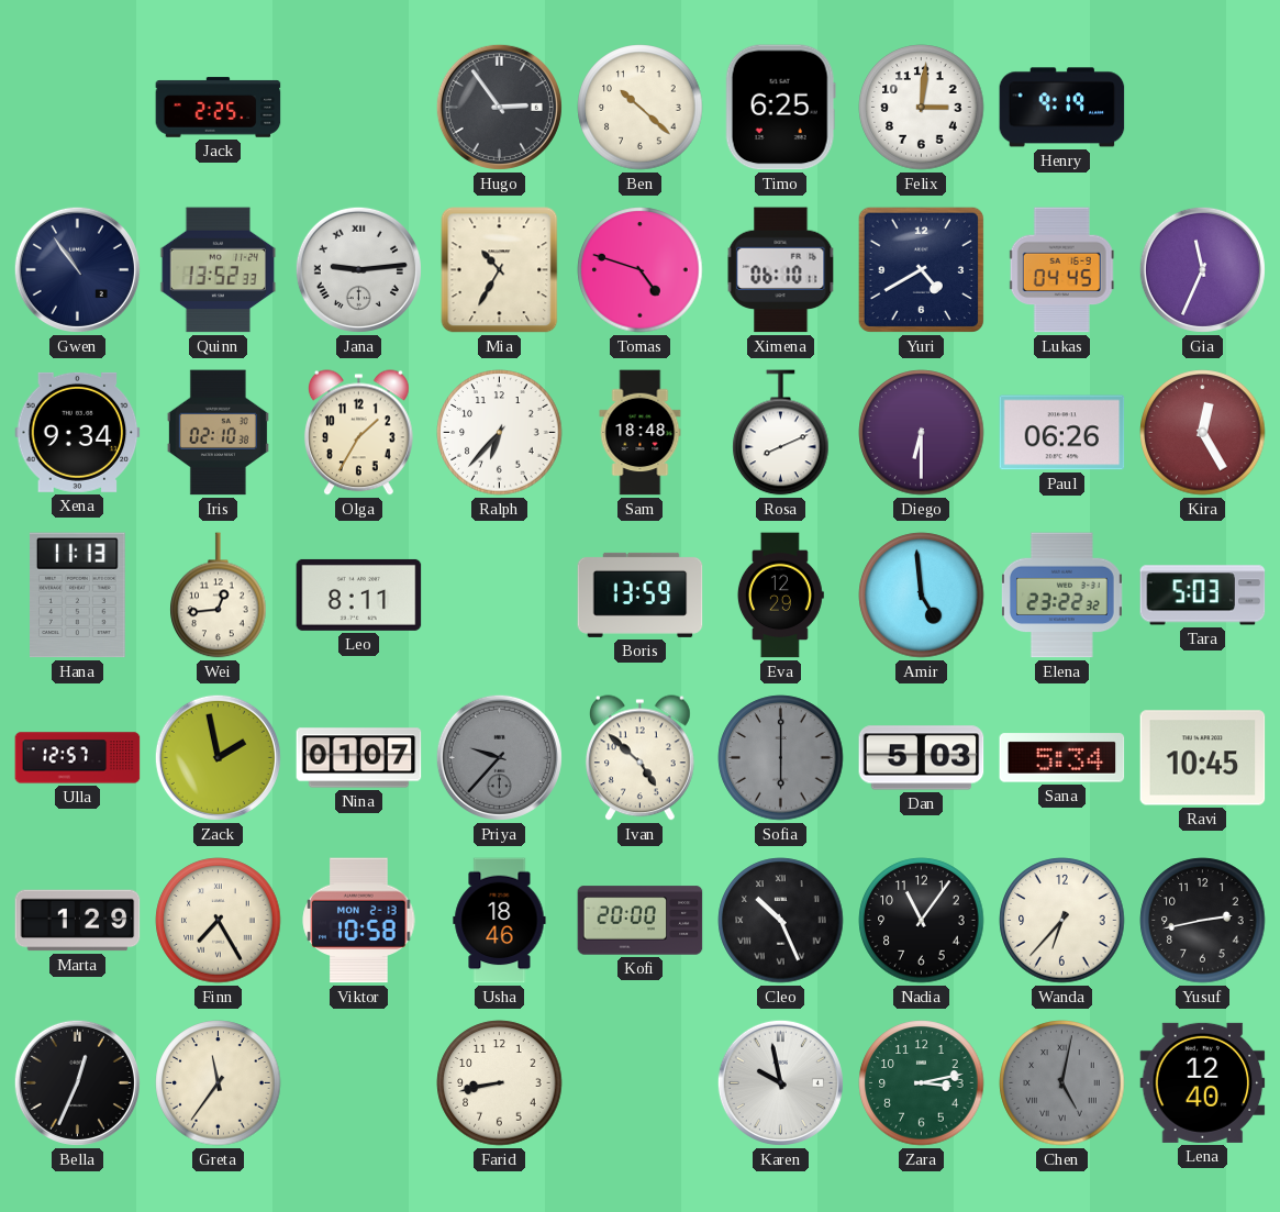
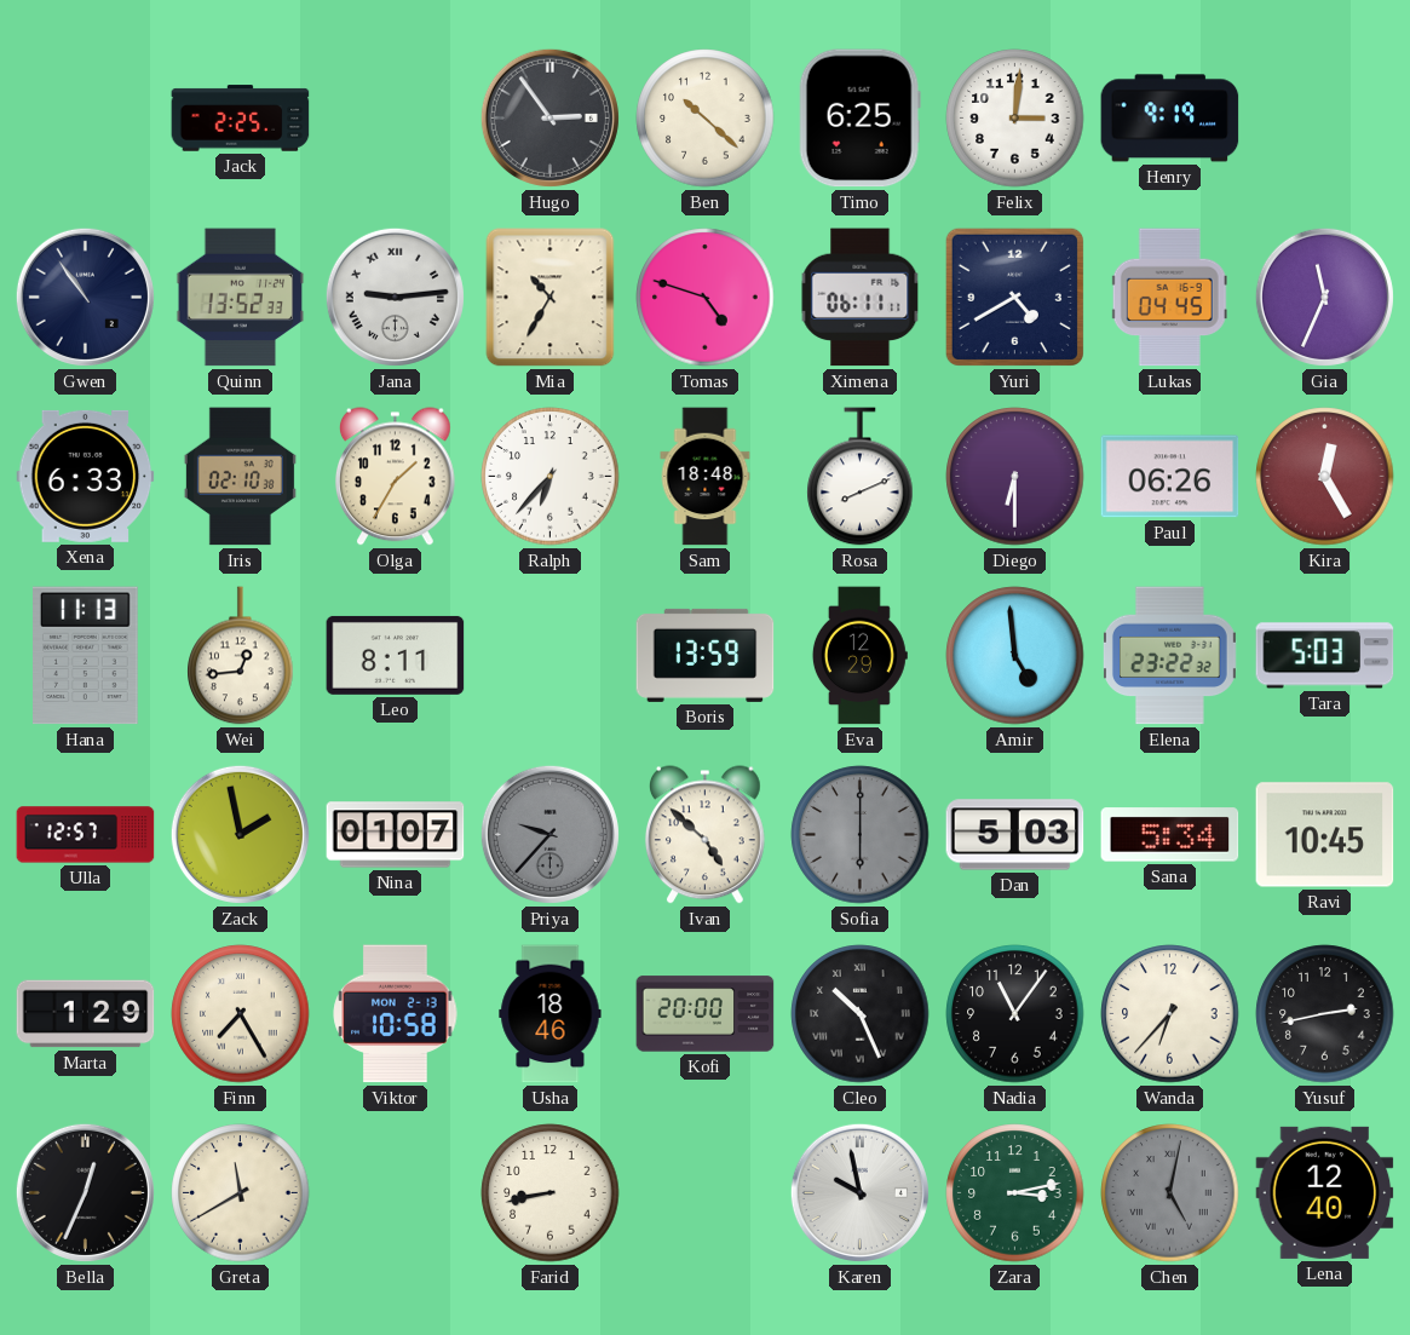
Ximena: 06:10 -> 06:11 (861, 298)
Xena: 9:34 -> 6:33 (86, 476)
Greta: 11:36 -> 11:40 (241, 1193)
